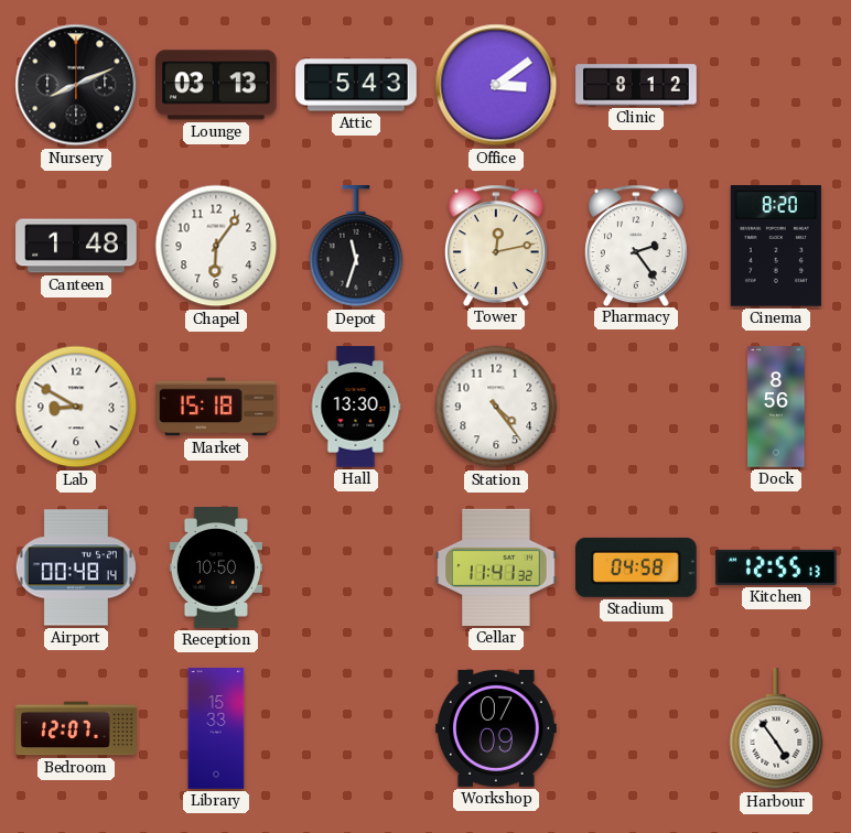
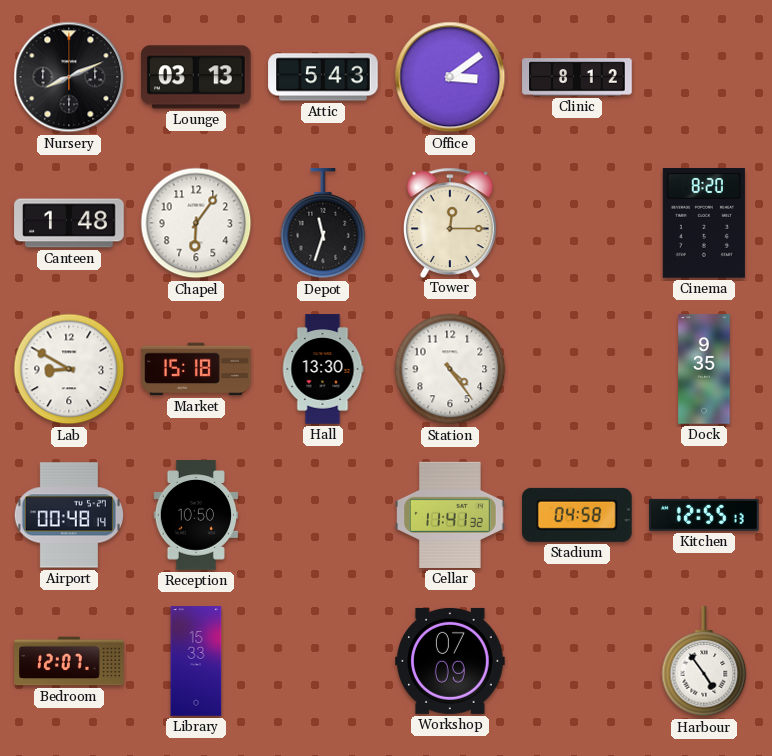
Tower: 12:13 -> 12:15 (450, 222)
Pharmacy: 2:24 -> none (636, 245)
Dock: 8:56 -> 9:35 (704, 369)
